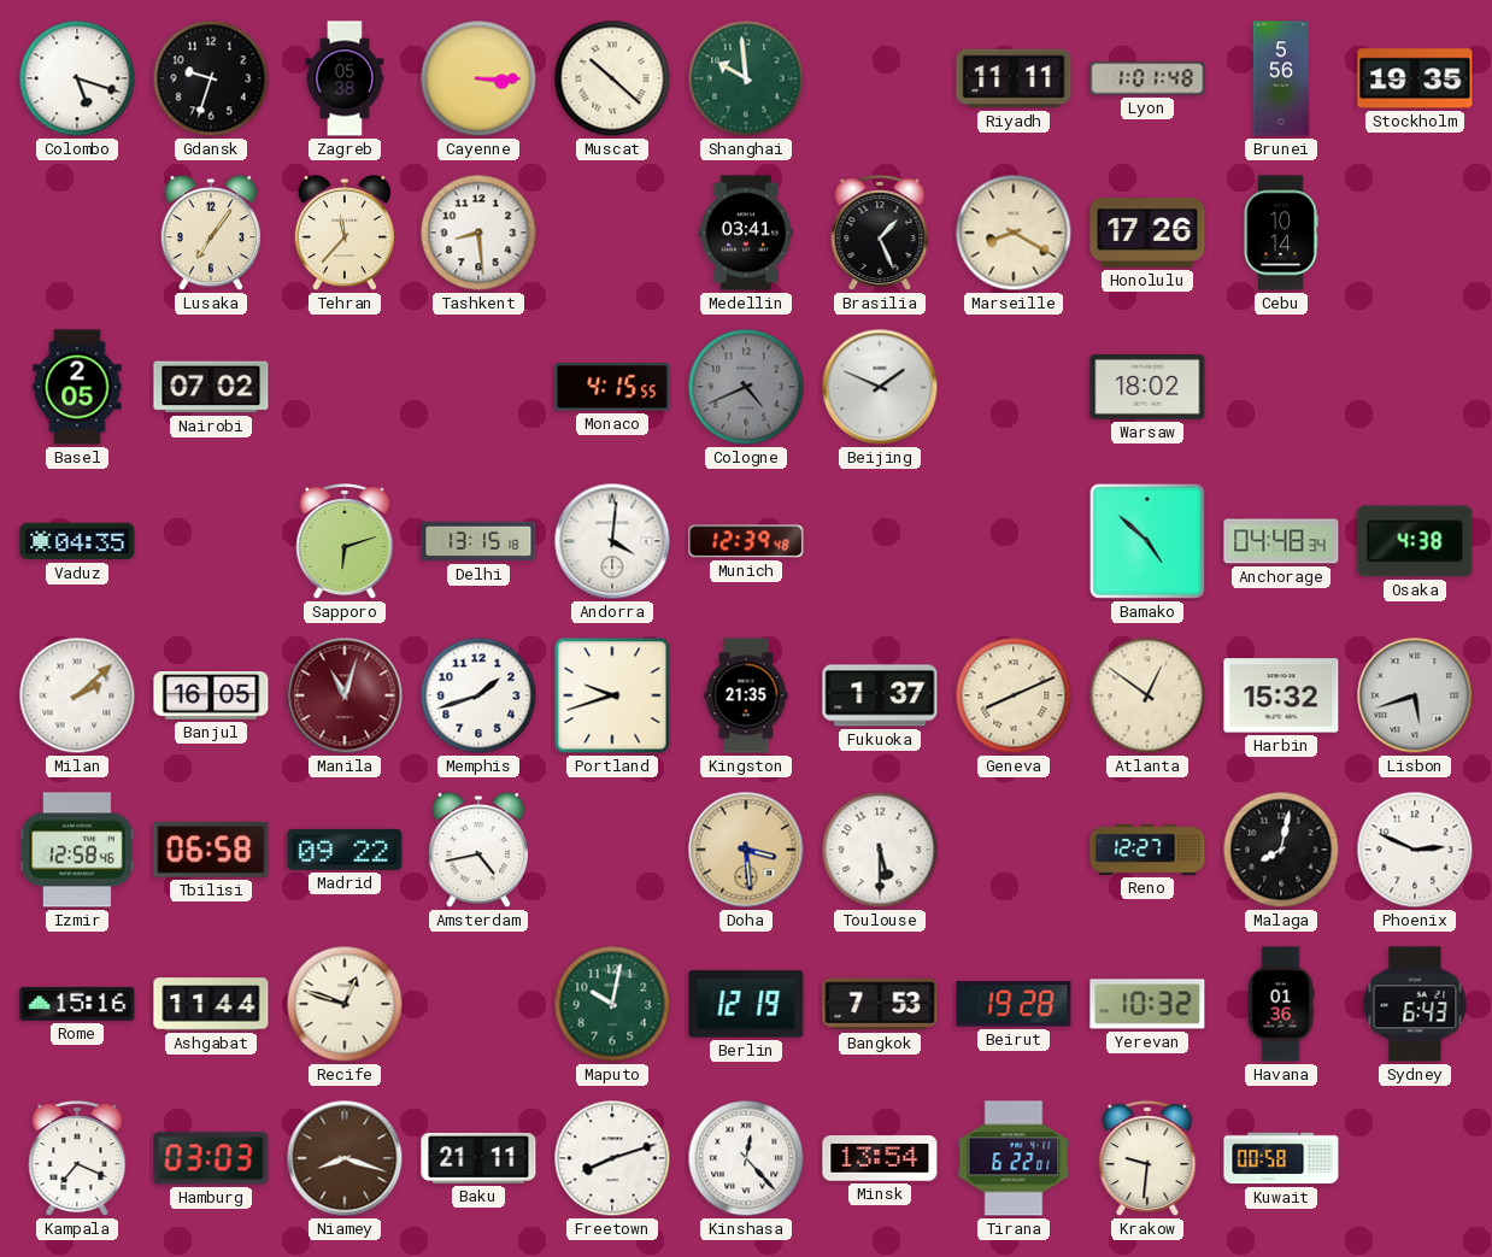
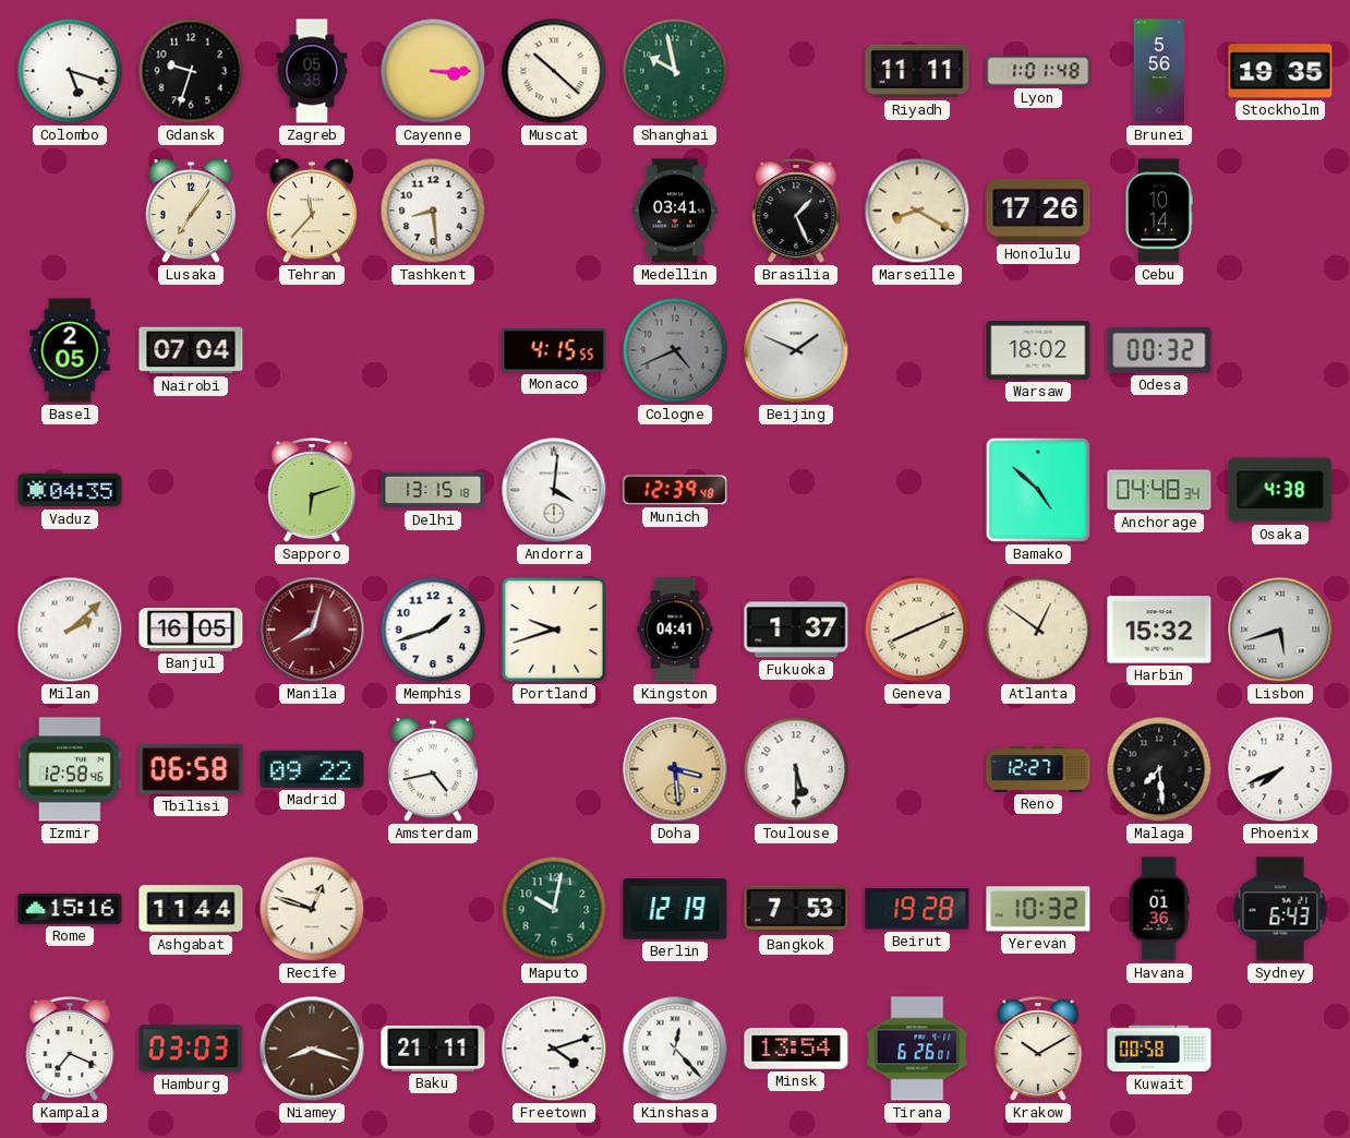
Shanghai: 9:59 -> 9:58 (675, 71)
Nairobi: 07:02 -> 07:04 (191, 350)
Odesa: none -> 00:32 (1159, 350)
Manila: 11:03 -> 8:03 (312, 630)
Kingston: 21:35 -> 04:41 (675, 630)
Malaga: 8:02 -> 7:29 (1159, 769)
Phoenix: 2:49 -> 7:41 (1280, 769)
Freetown: 8:12 -> 4:12 (554, 1049)
Tirana: 6:22 -> 6:26 (917, 1049)
Krakow: 9:31 -> 10:10 (1038, 1050)
